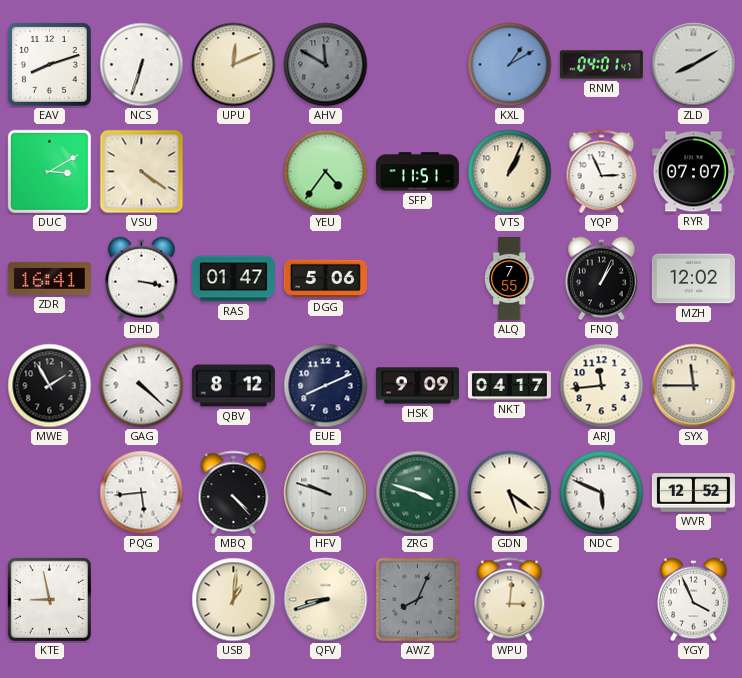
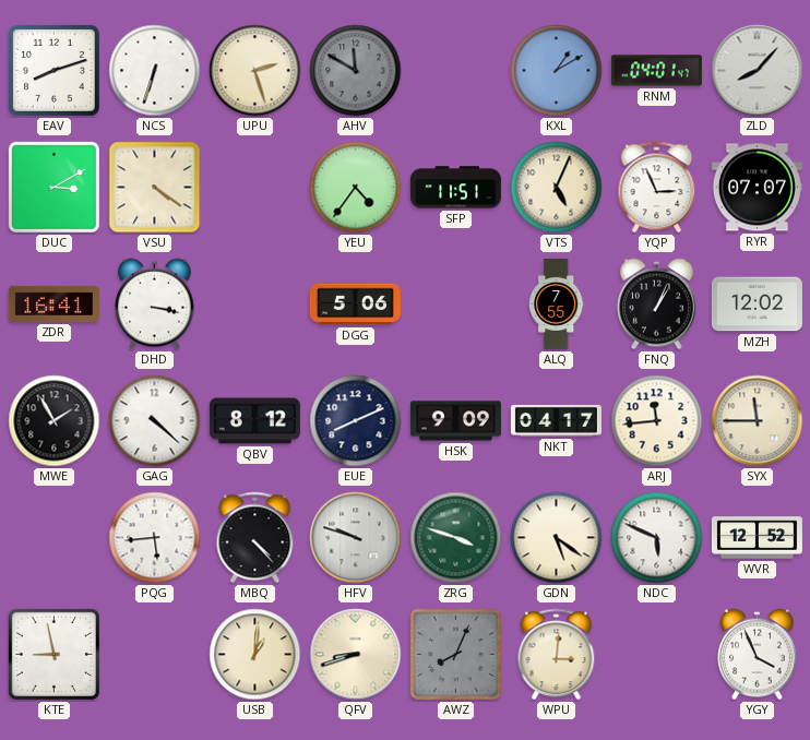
UPU: 12:11 -> 2:27 (255, 71)
ZLD: 8:10 -> 8:07 (758, 71)
VTS: 1:04 -> 5:04 (557, 188)
RAS: 01:47 -> none (233, 279)
